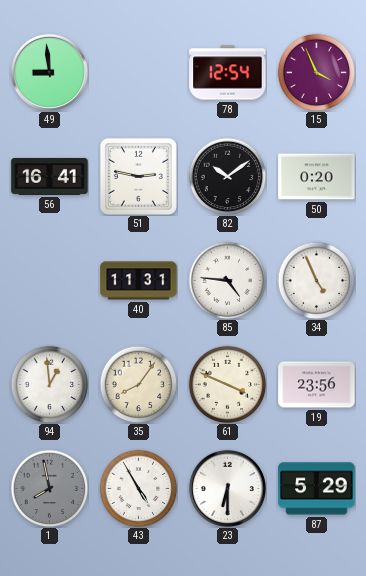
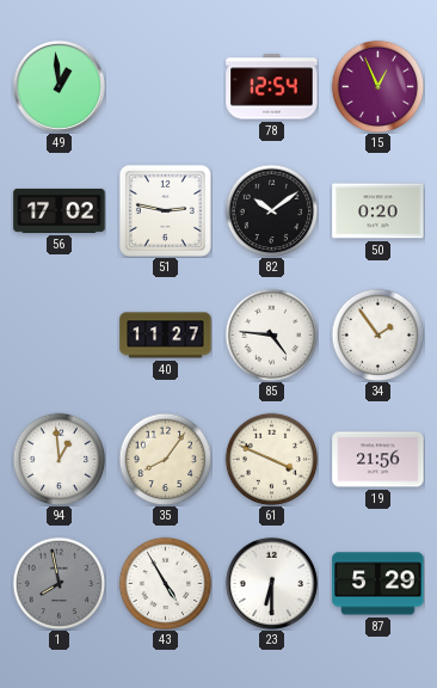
49: 8:59 -> 12:59 (59, 86)
15: 3:56 -> 12:56 (377, 86)
56: 16:41 -> 17:02 (60, 210)
40: 11:31 -> 11:27 (166, 336)
34: 4:56 -> 1:54 (377, 334)
19: 23:56 -> 21:56 (378, 460)
